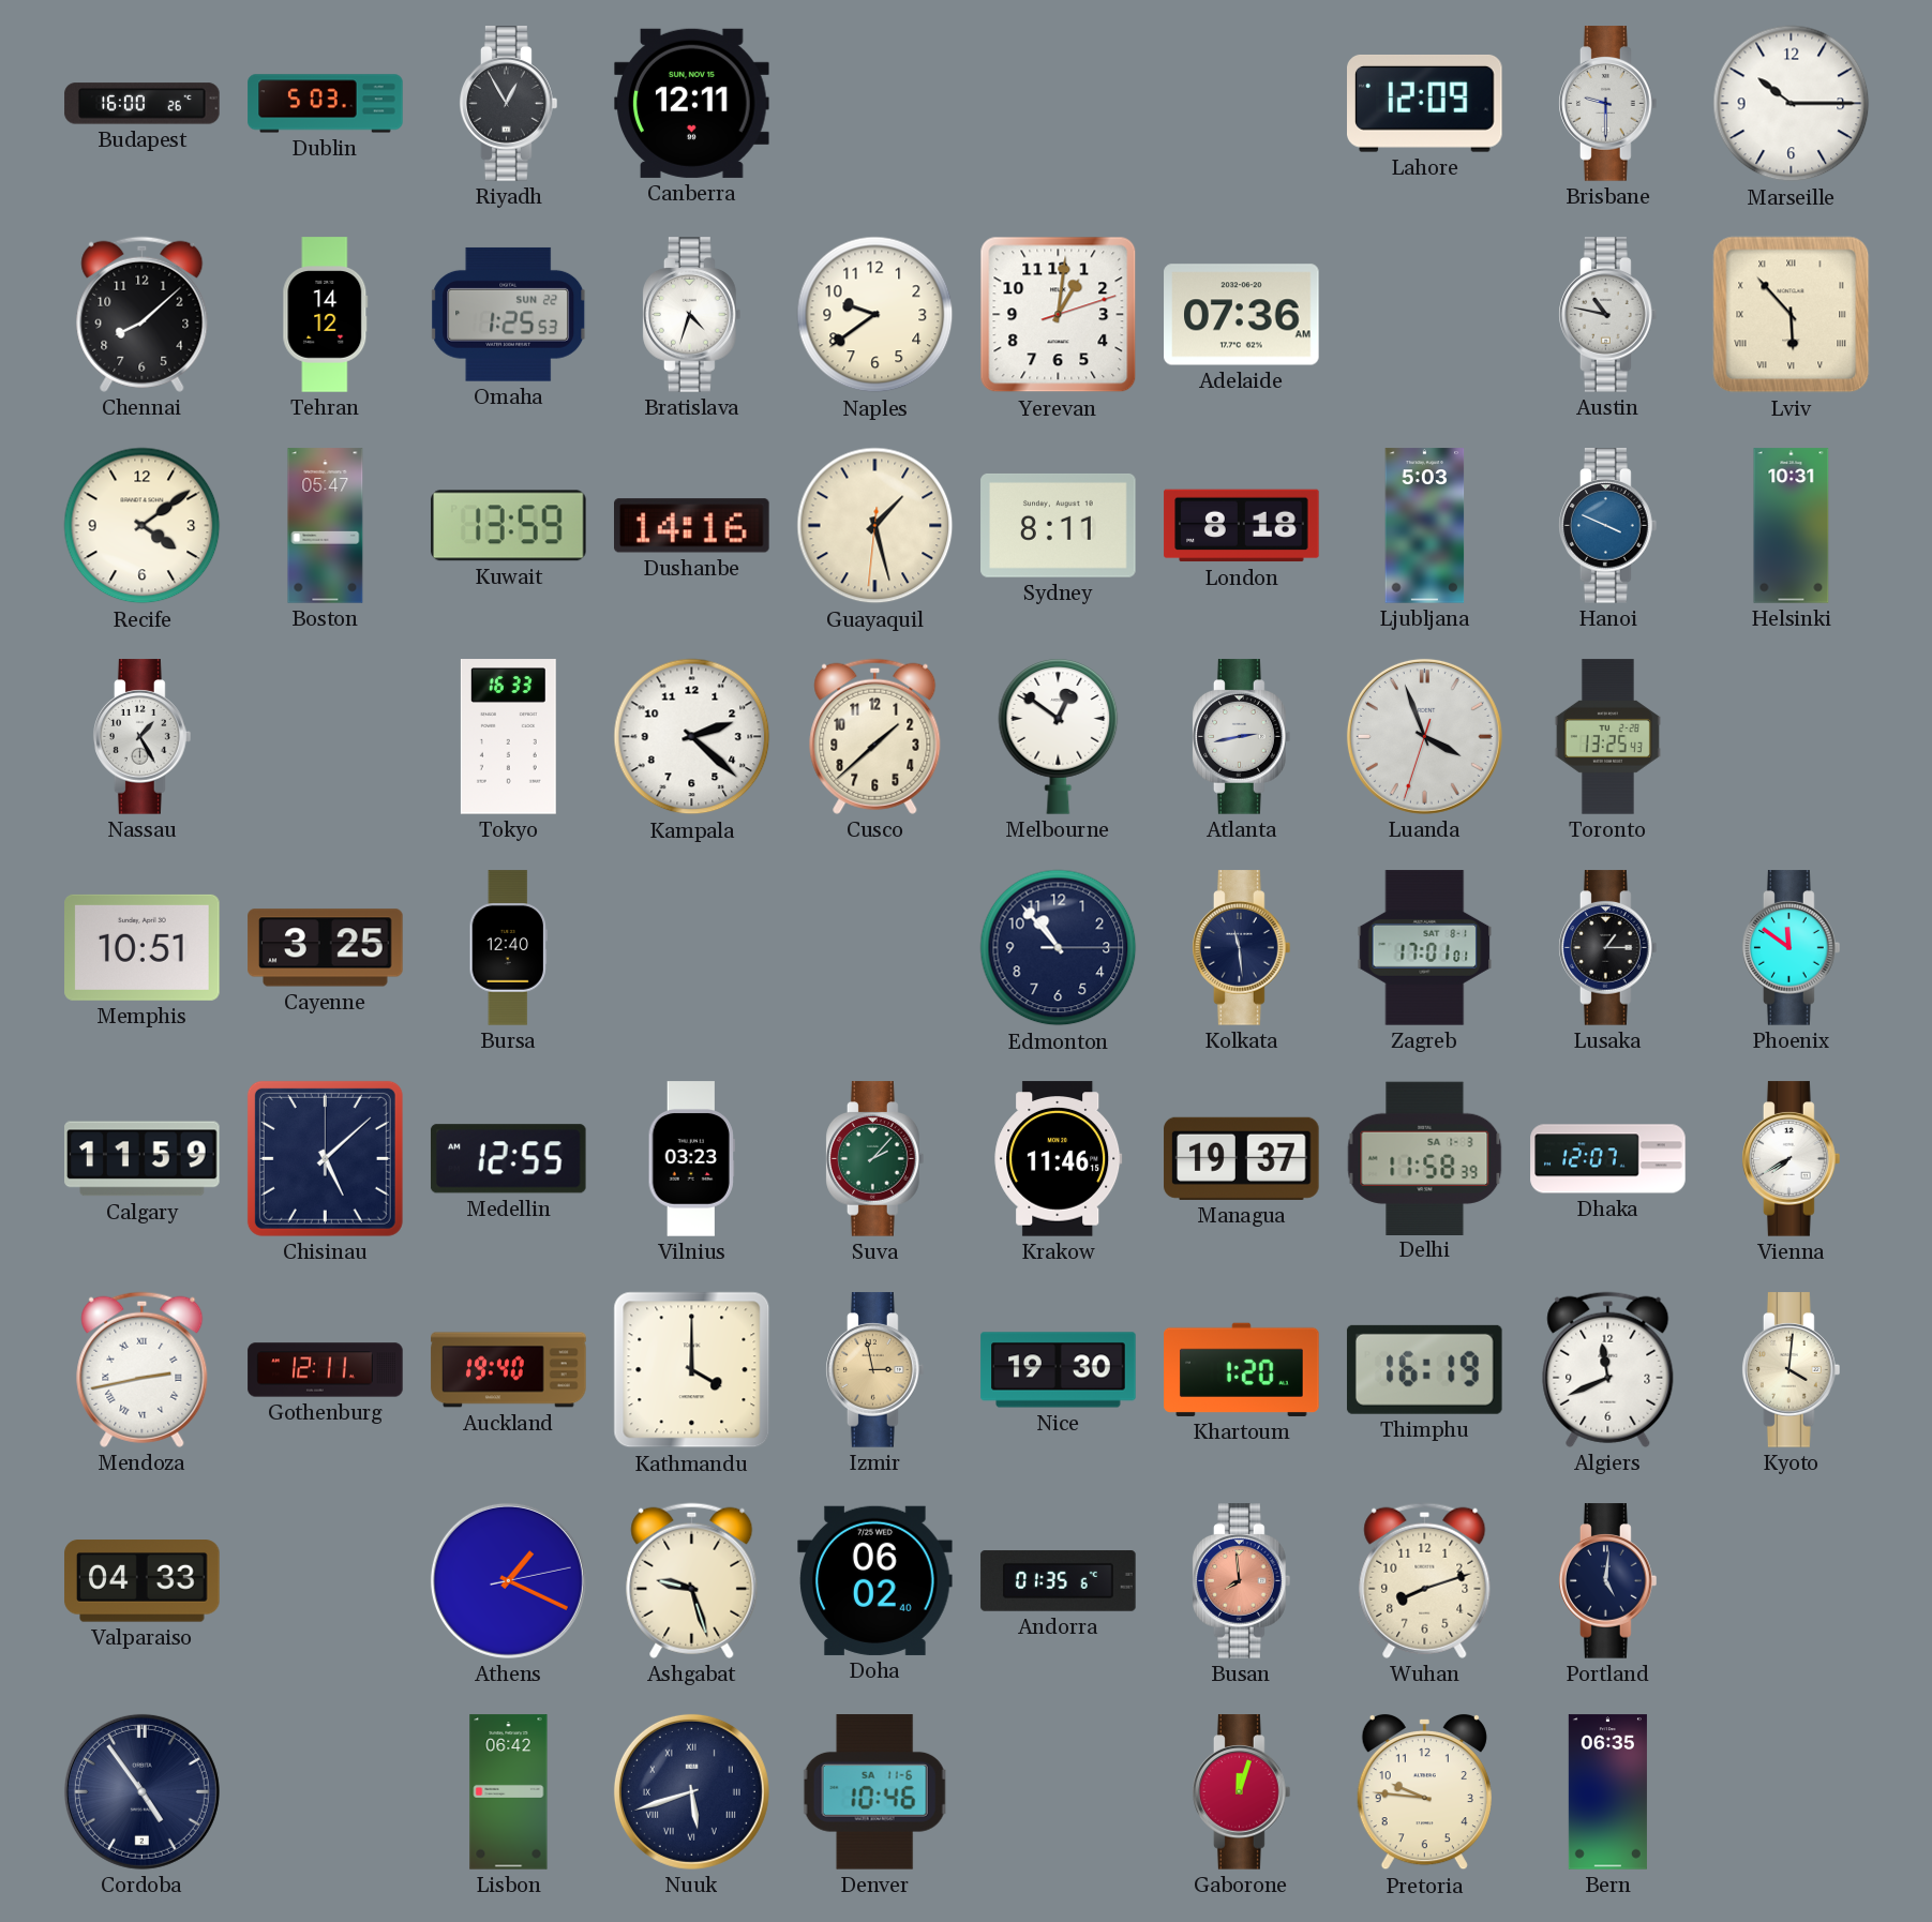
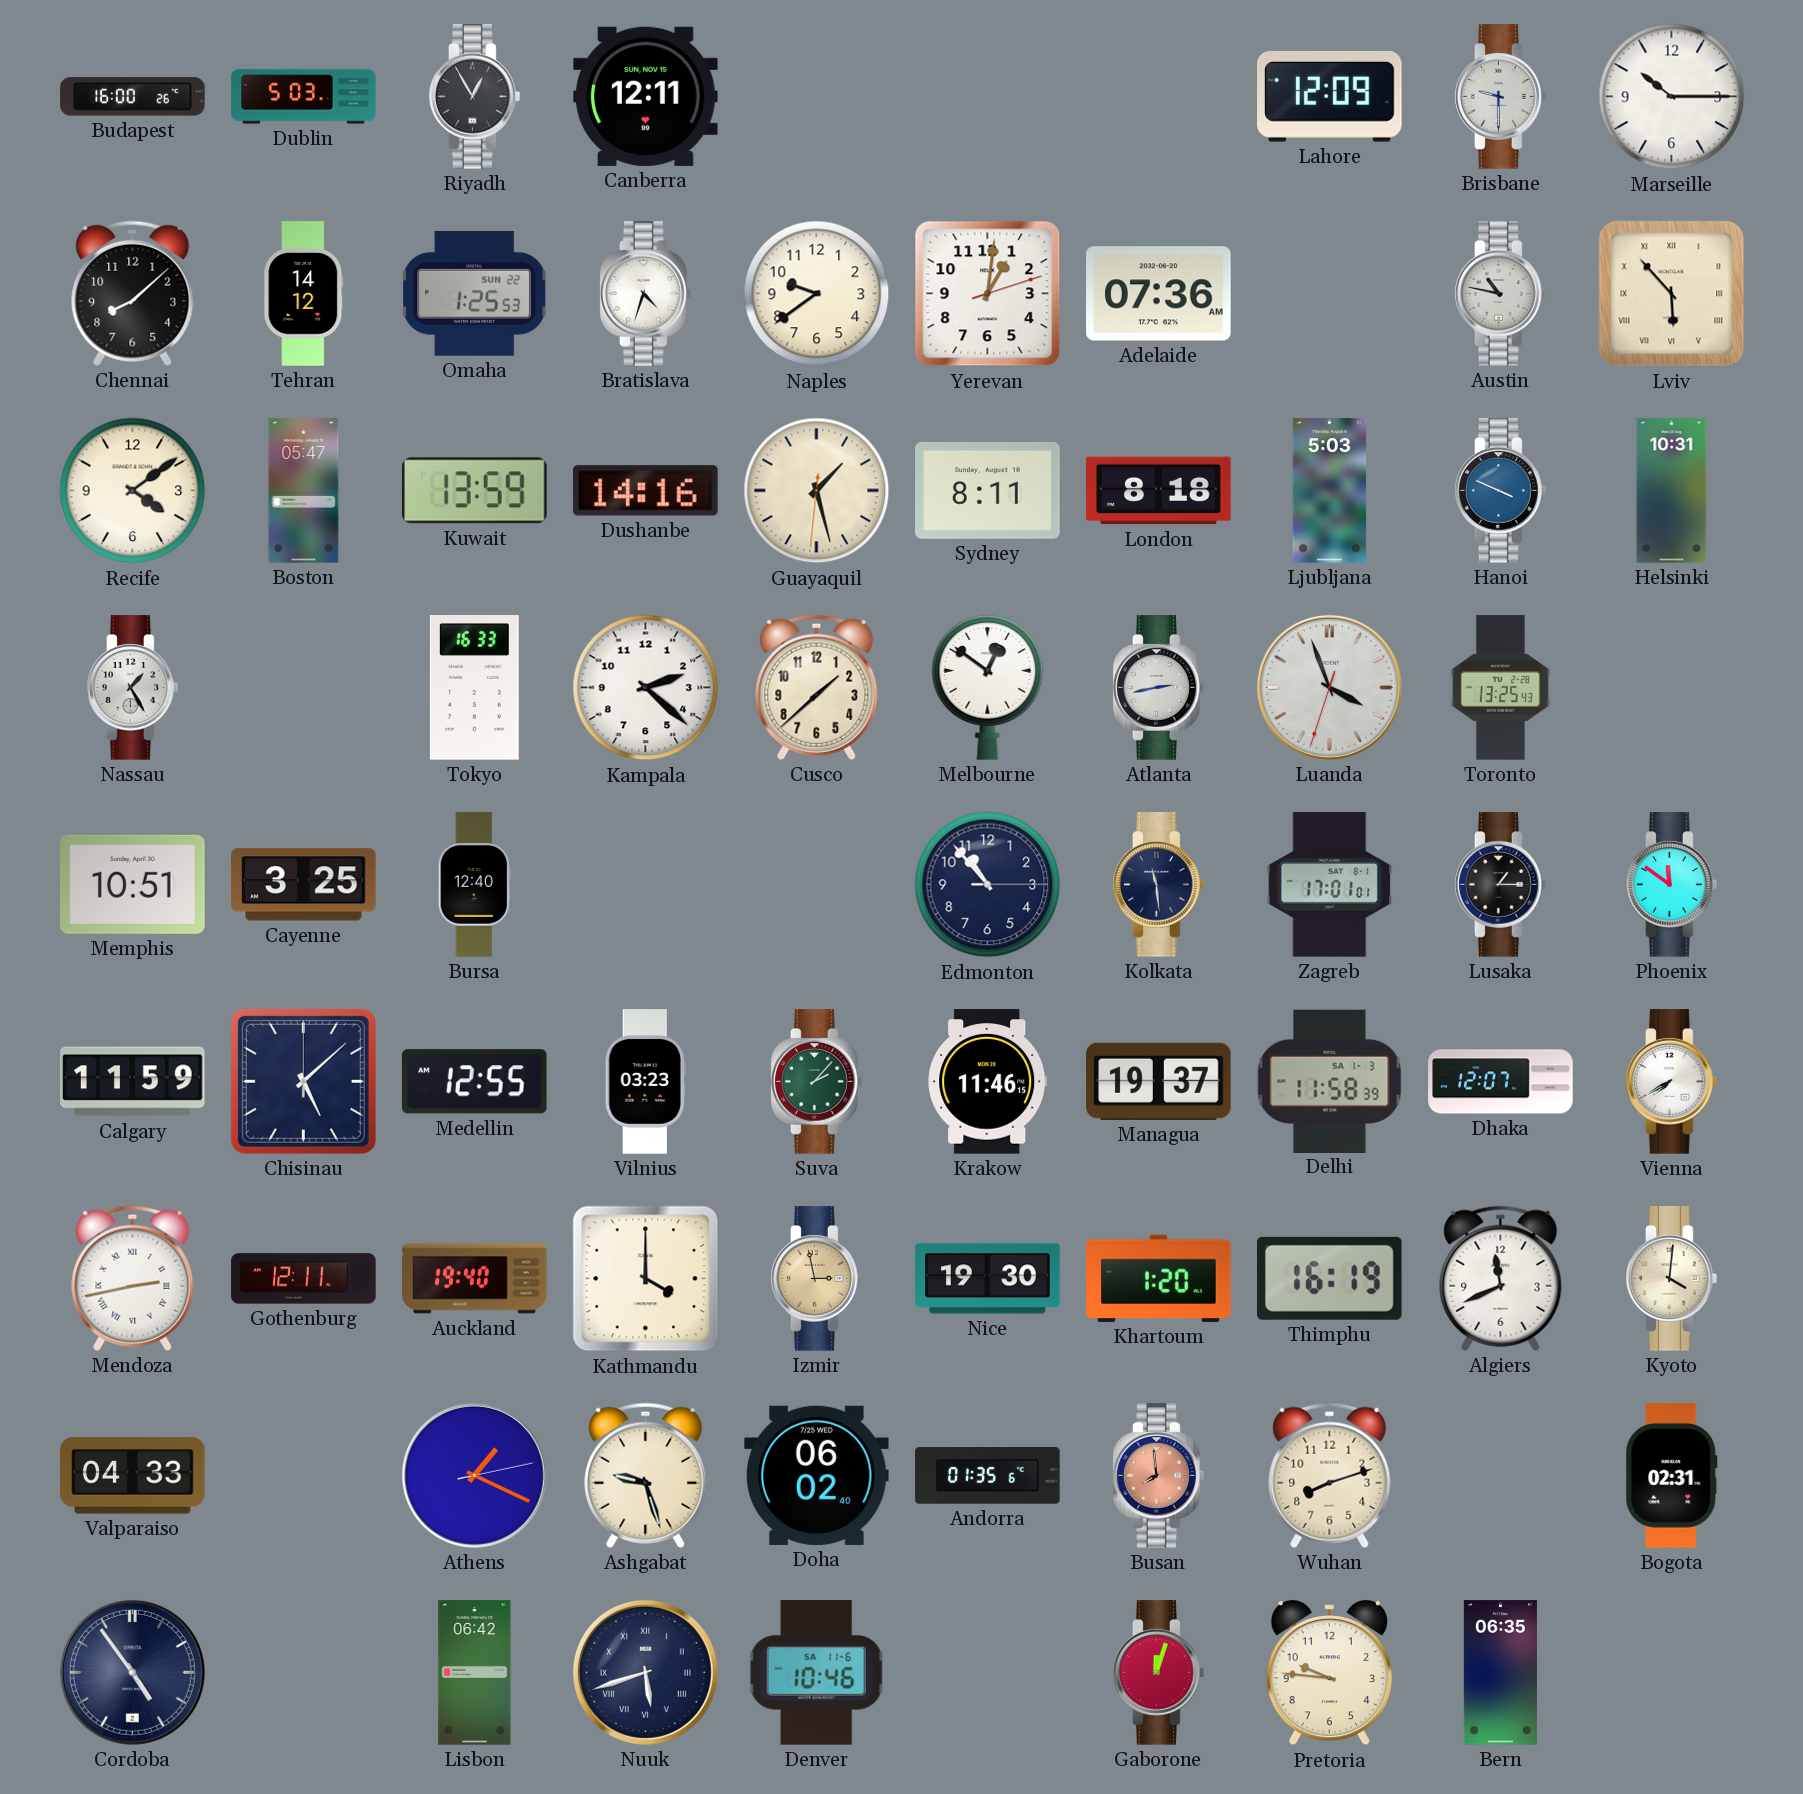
Portland: 5:01 -> none (1608, 1581)
Bogota: none -> 02:31 (1672, 1476)
